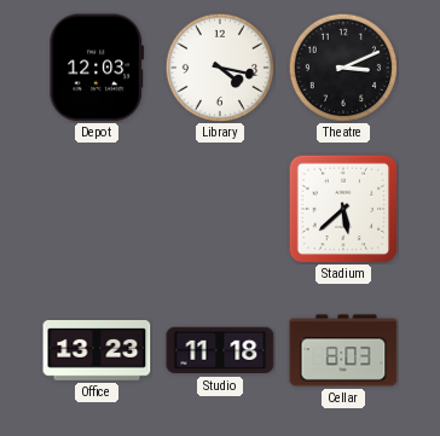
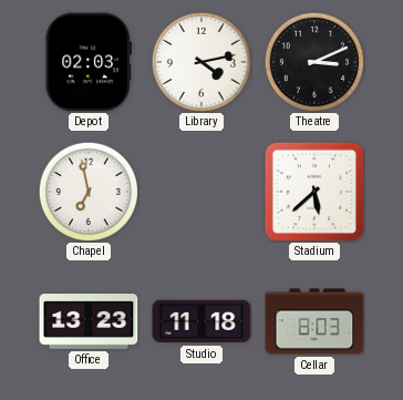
Depot: 12:03 -> 02:03 (89, 62)
Library: 4:17 -> 4:13 (200, 61)
Chapel: none -> 6:58 (87, 191)
